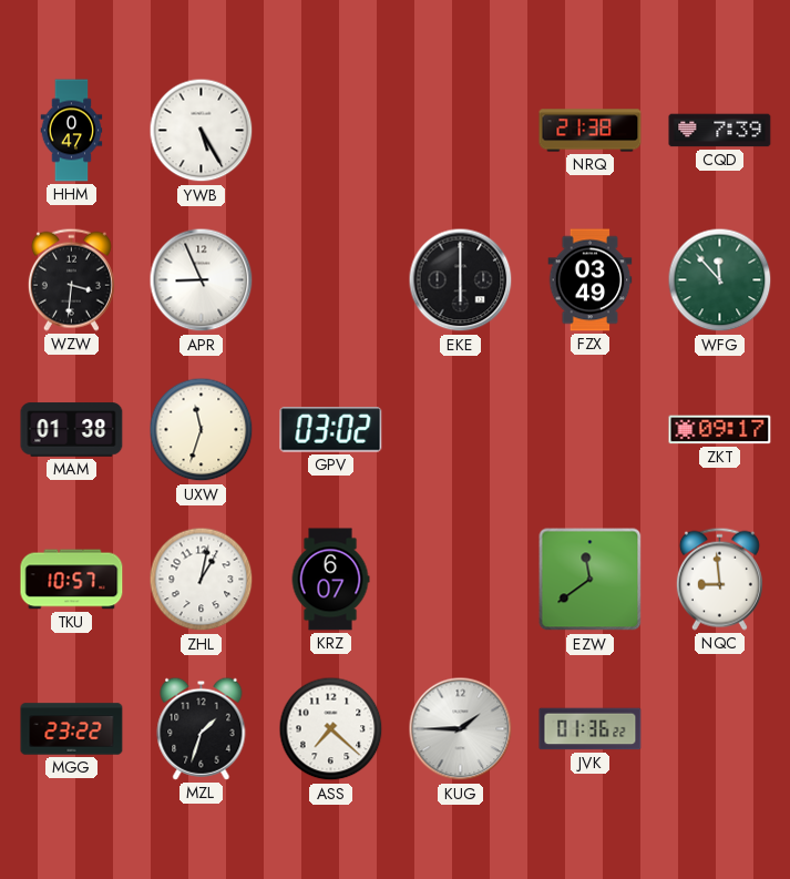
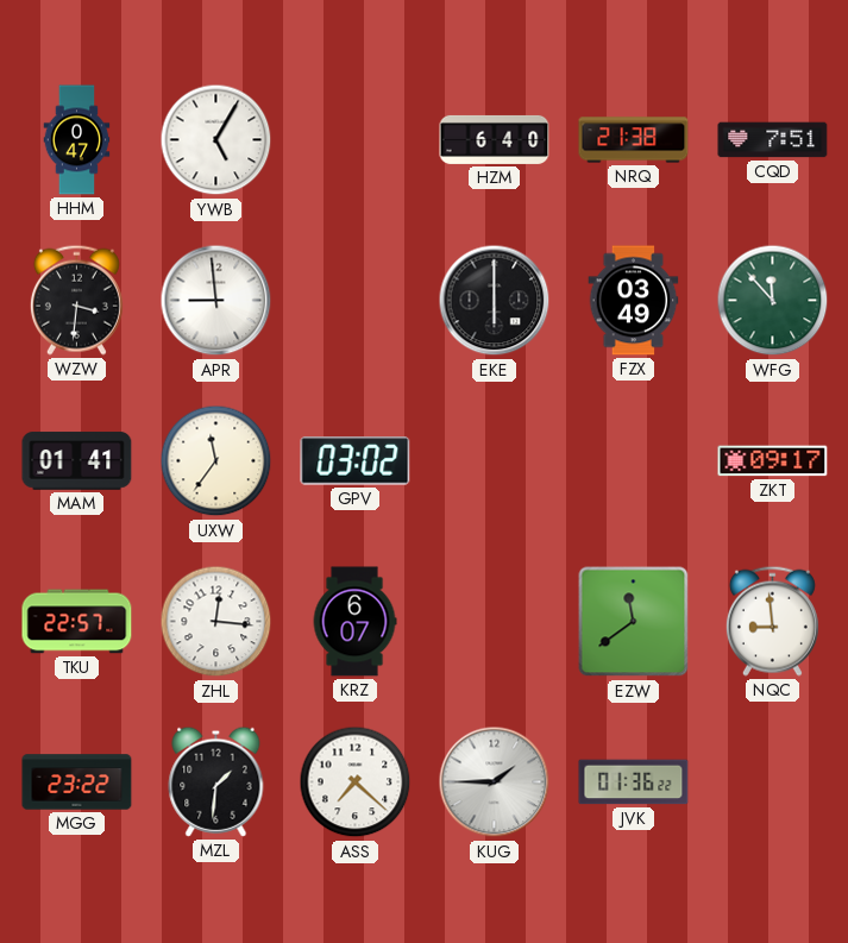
YWB: 5:25 -> 5:05 (216, 140)
HZM: none -> 6:40 (495, 139)
CQD: 7:39 -> 7:51 (773, 140)
APR: 8:56 -> 8:59 (216, 301)
MAM: 01:38 -> 01:41 (77, 461)
UXW: 11:33 -> 11:36 (216, 461)
TKU: 10:57 -> 22:57 (77, 622)
ZHL: 1:02 -> 12:16 (216, 622)
MZL: 1:33 -> 1:31 (216, 781)
